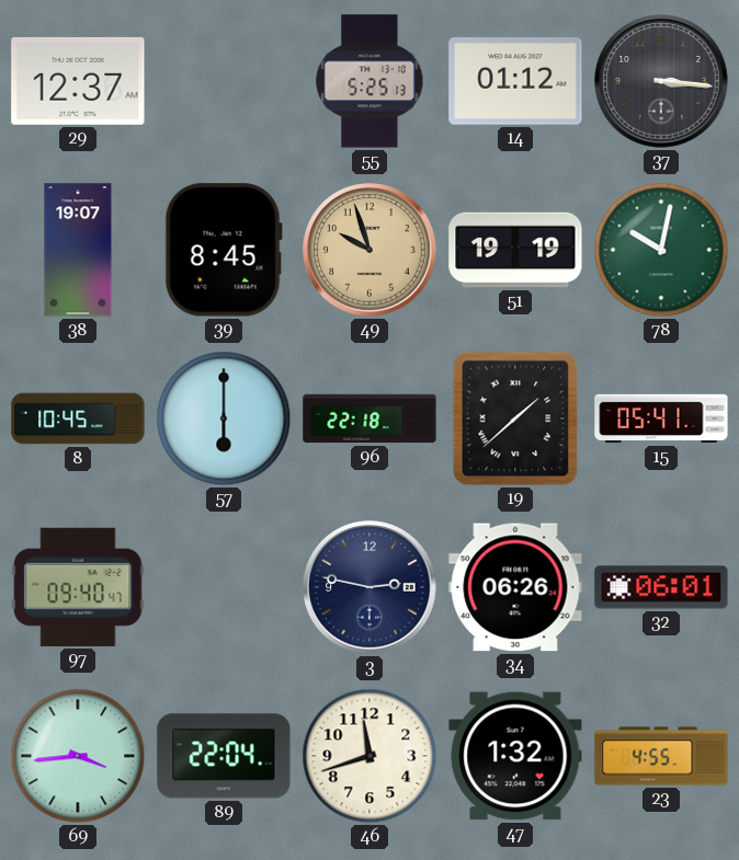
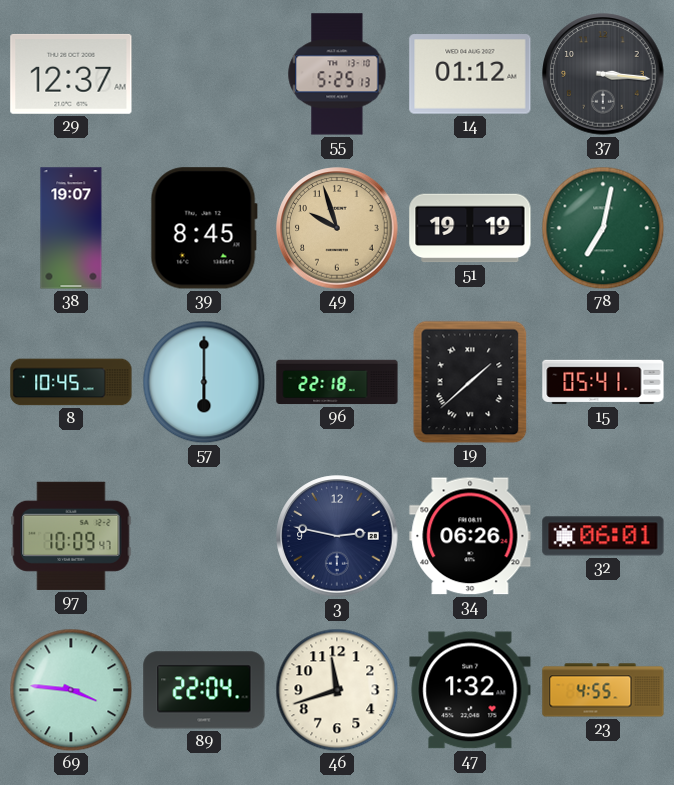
78: 10:02 -> 7:02 (603, 228)
97: 09:40 -> 10:09 (71, 536)
69: 3:44 -> 3:46 (71, 690)
